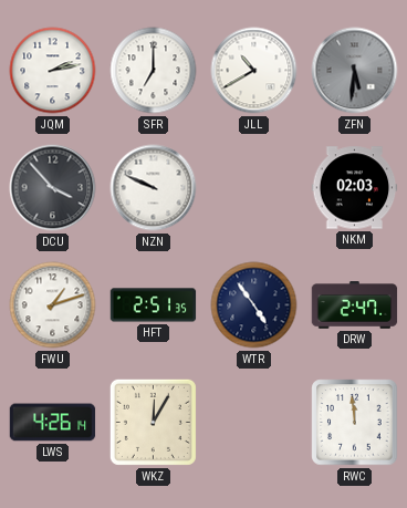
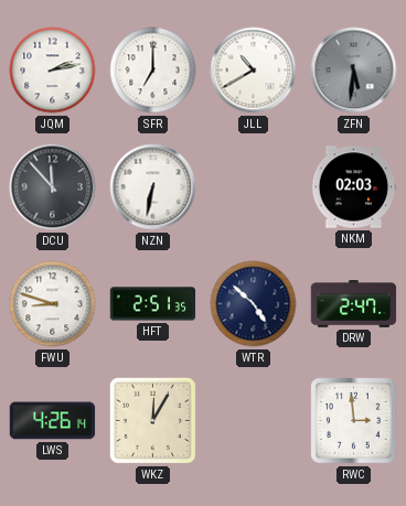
DCU: 3:53 -> 11:53 (53, 187)
NZN: 9:49 -> 6:32 (153, 187)
FWU: 1:12 -> 8:48 (53, 304)
WTR: 4:54 -> 4:52 (254, 304)
RWC: 11:59 -> 2:59 (354, 421)
